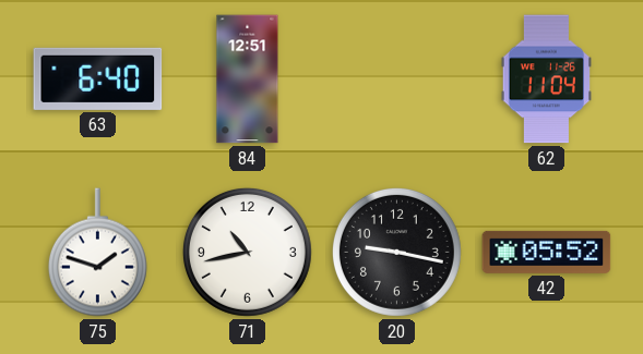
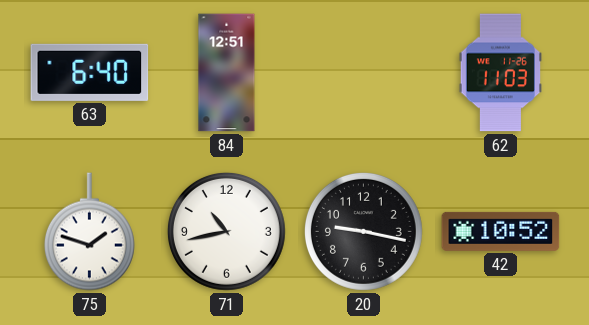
62: 11:04 -> 11:03 (500, 73)
42: 05:52 -> 10:52 (501, 231)
